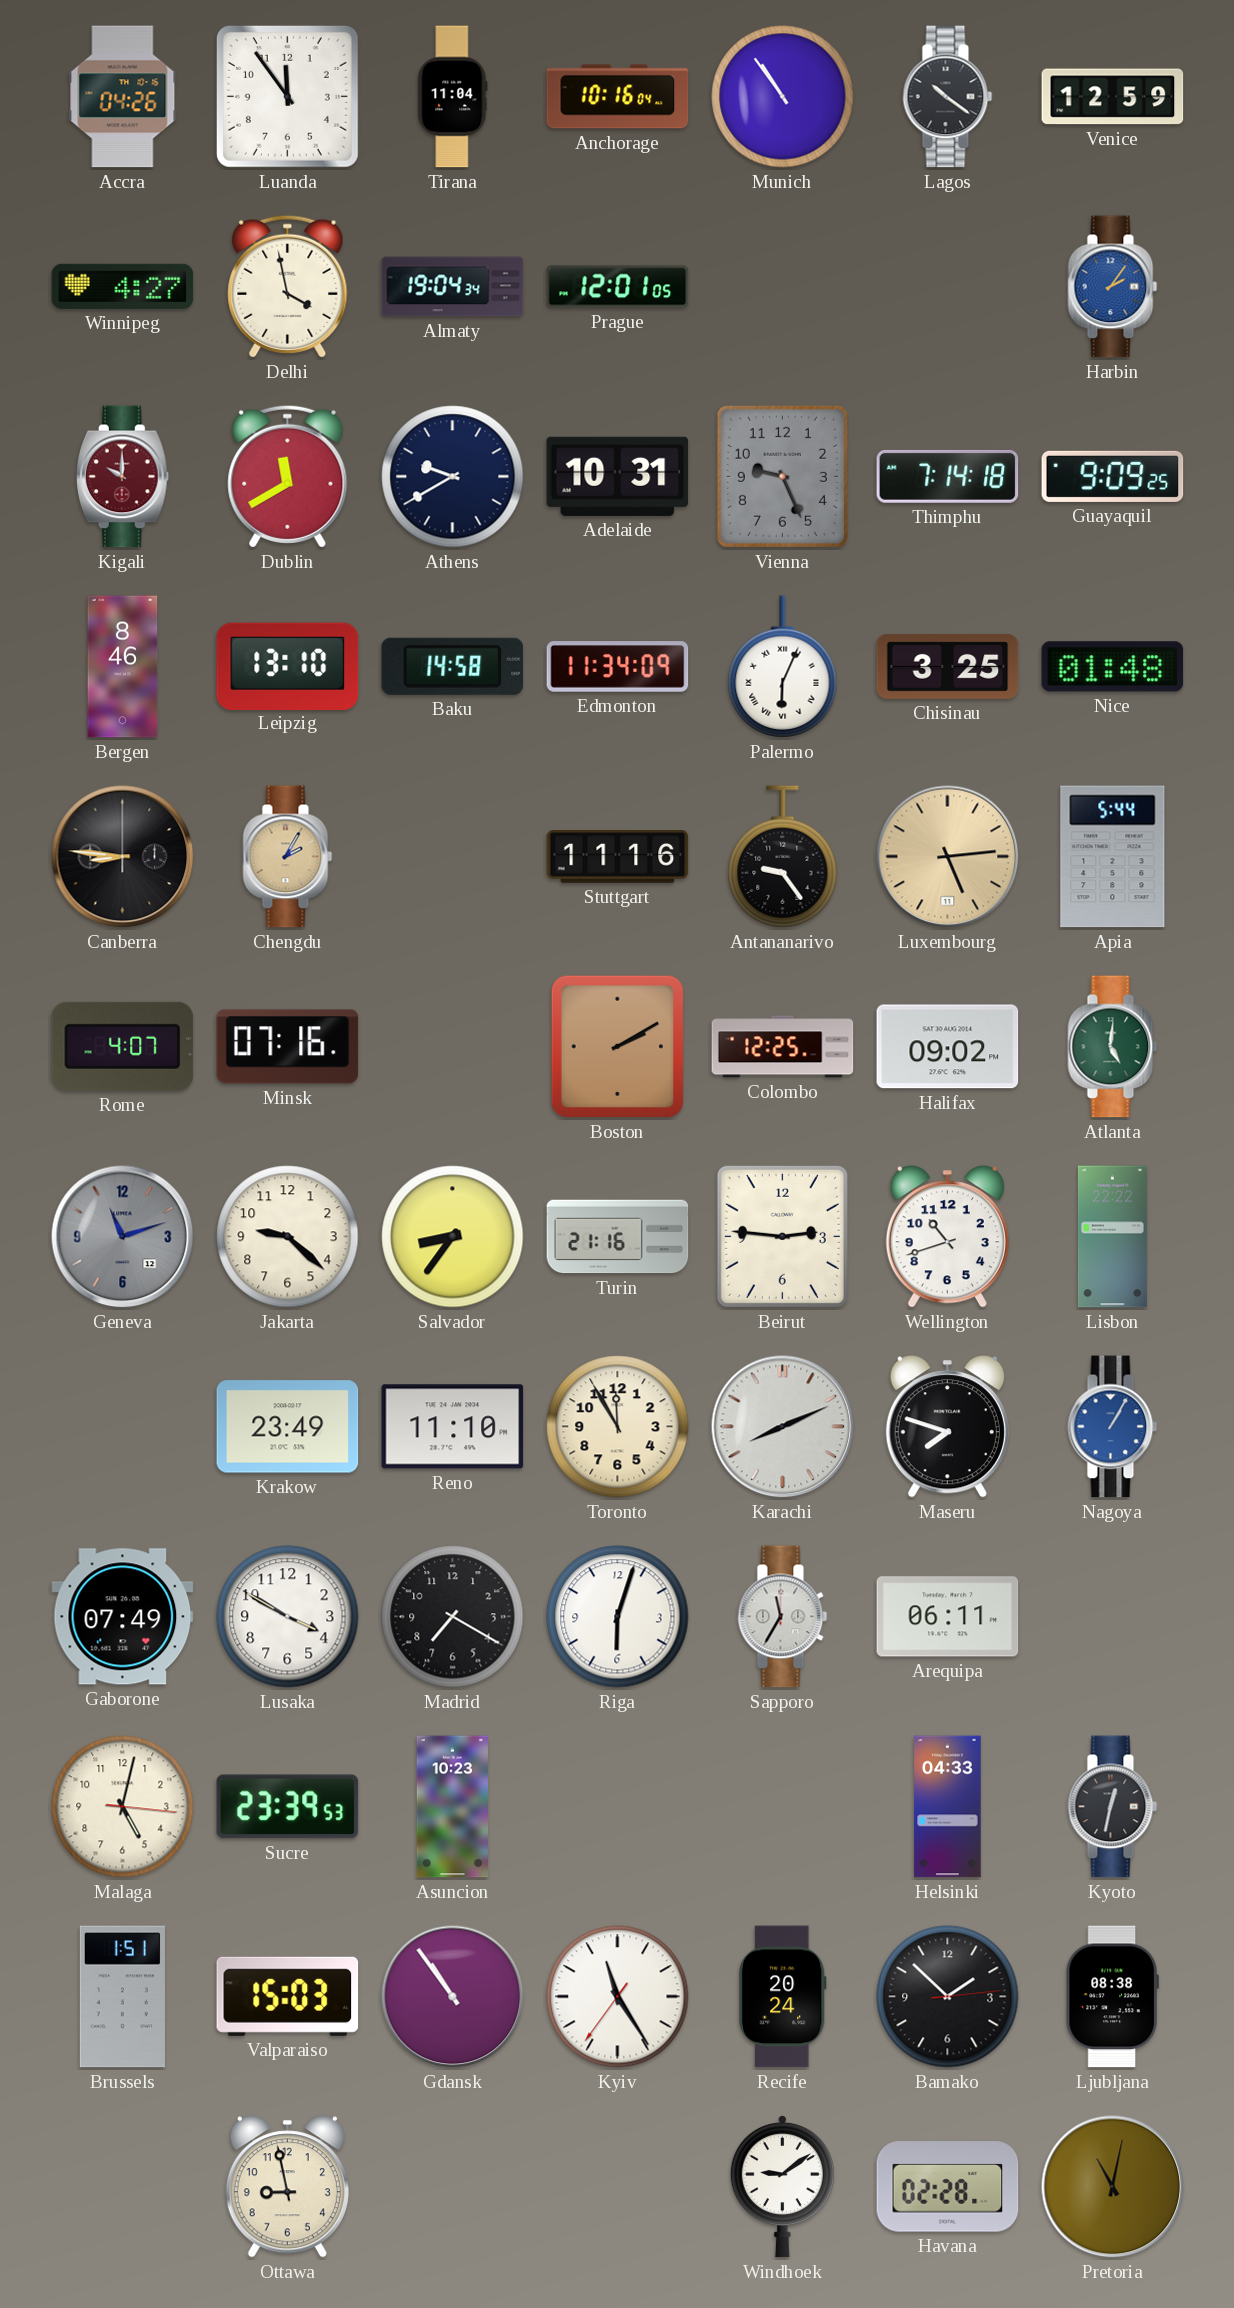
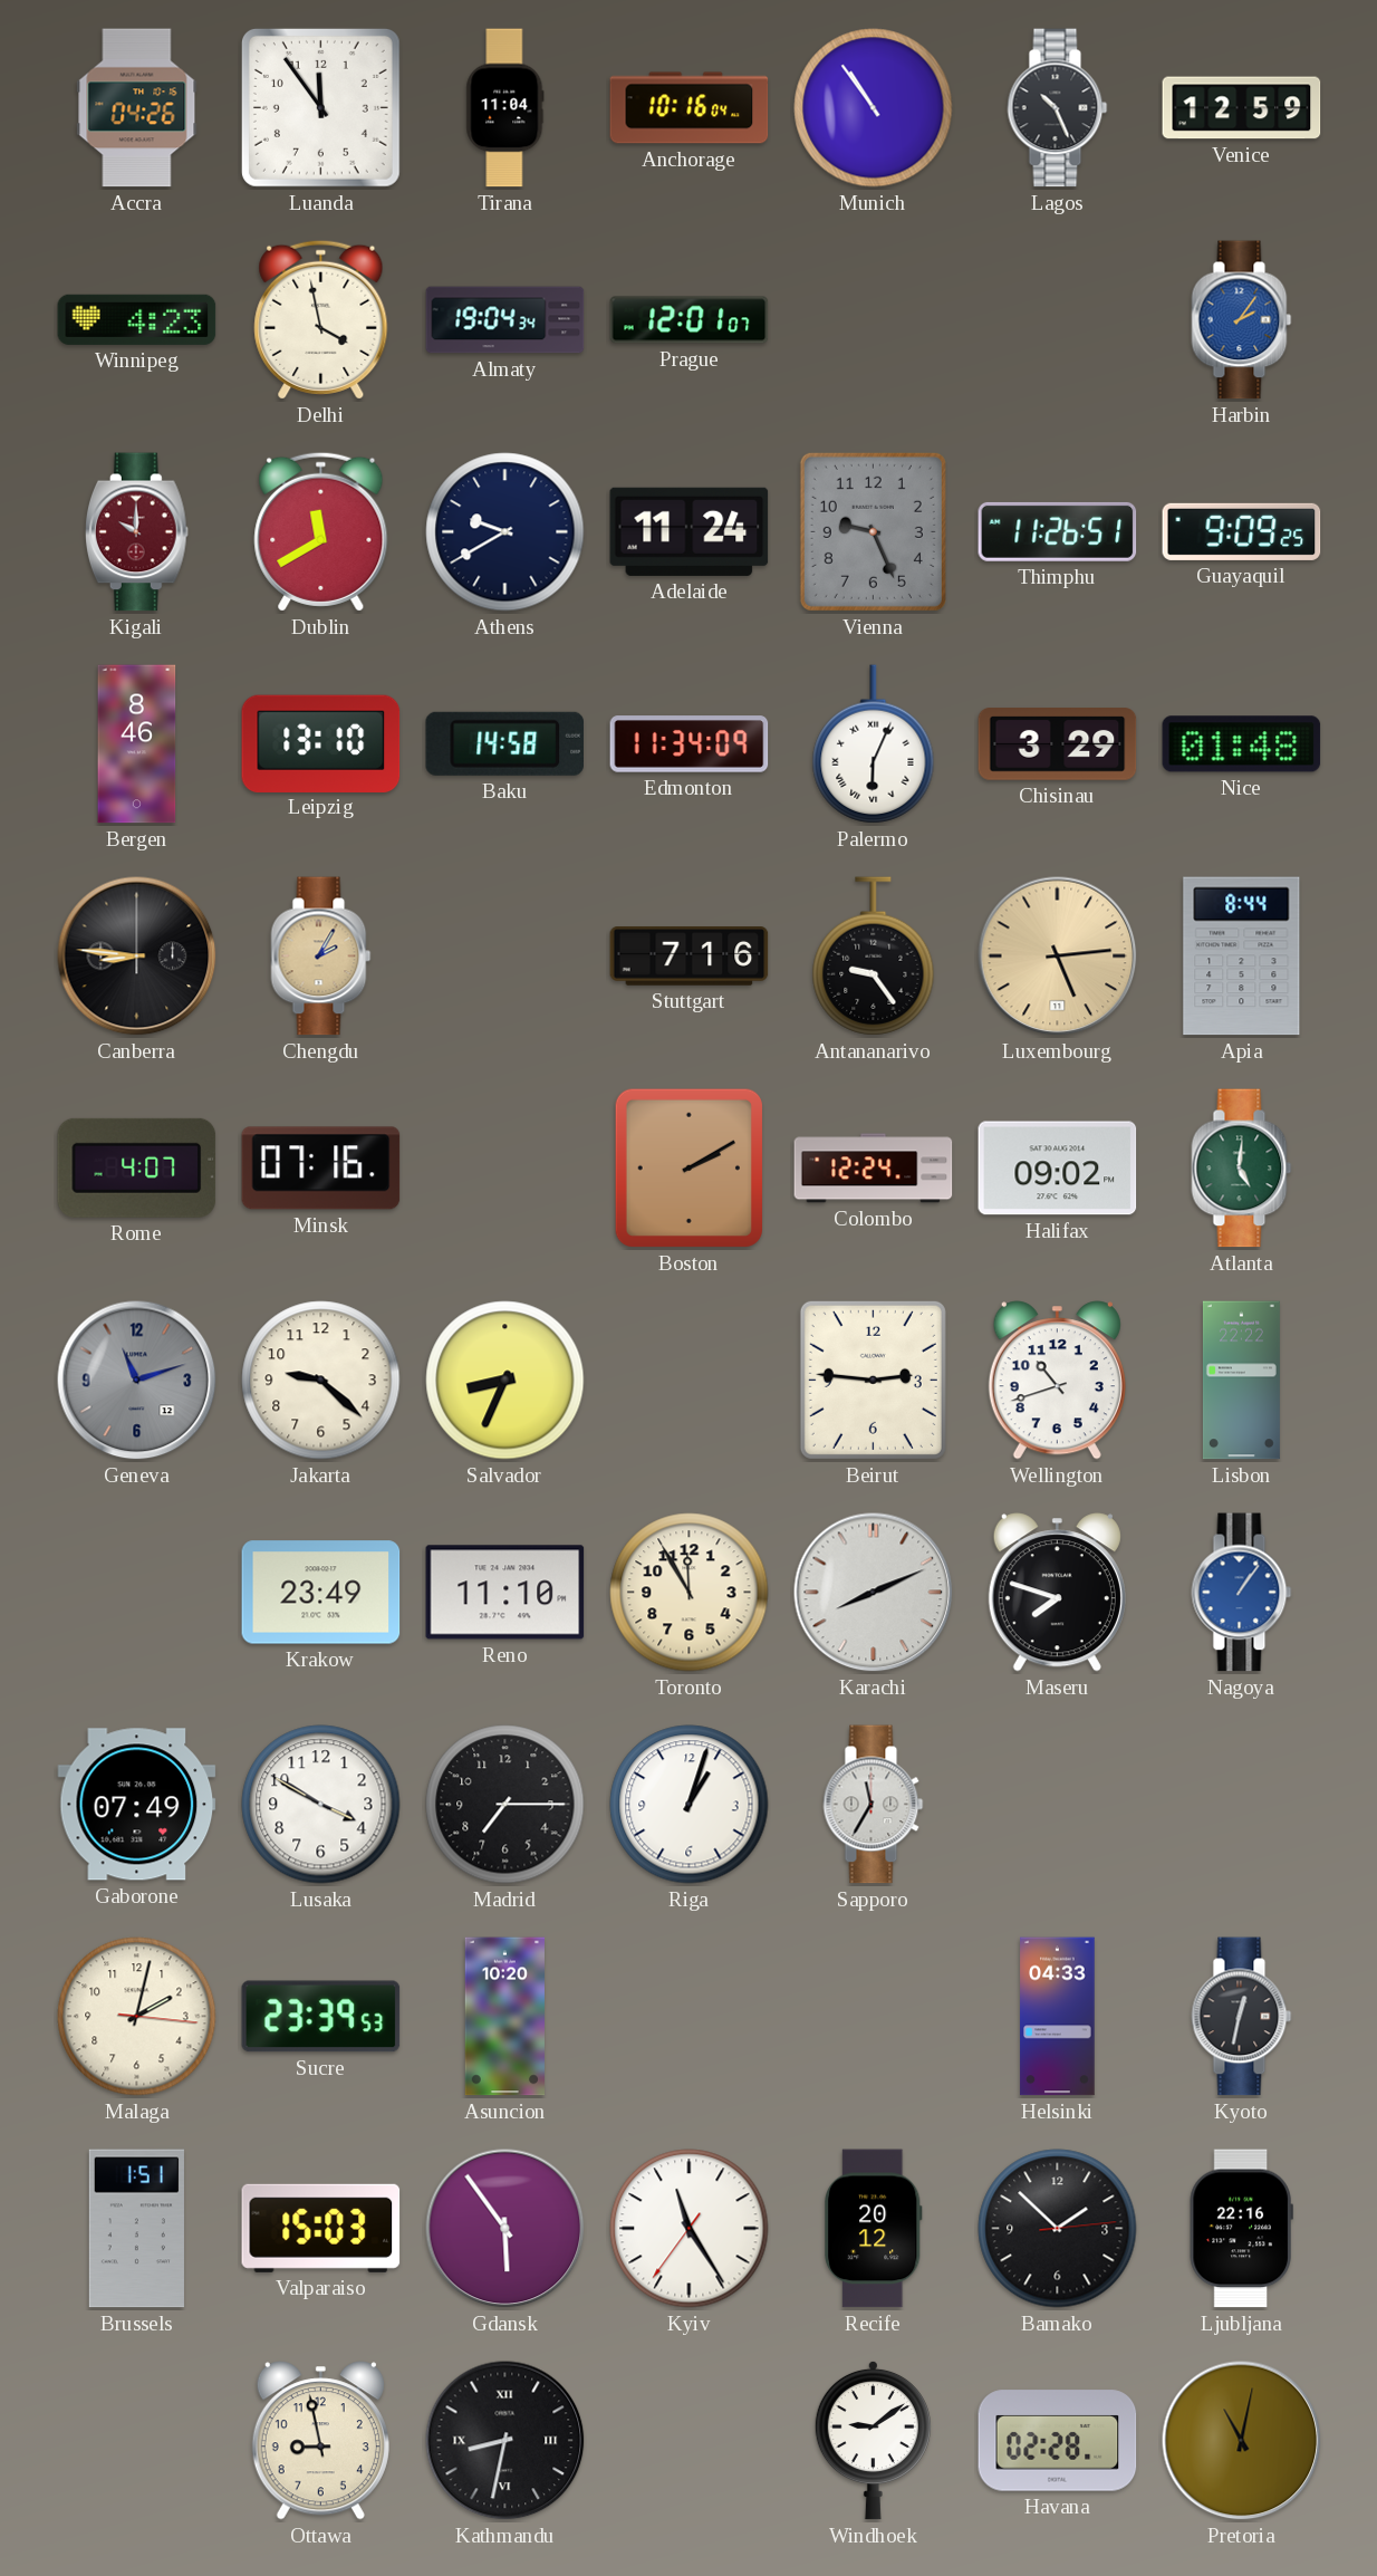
Lagos: 10:21 -> 10:26 (1058, 108)
Winnipeg: 4:27 -> 4:23 (137, 319)
Prague: 12:01:05 -> 12:01:07 (690, 320)
Adelaide: 10:31 -> 11:24 (690, 531)
Thimphu: 7:14 -> 11:26 (1058, 531)
Chisinau: 3:25 -> 3:29 (1058, 744)
Stuttgart: 11:16 -> 7:16 (690, 957)
Apia: 5:44 -> 8:44 (1242, 957)
Colombo: 12:25 -> 12:24 (874, 1169)
Salvador: 8:36 -> 8:34 (505, 1381)
Turin: 21:16 -> none (618, 1237)
Nagoya: 1:05 -> 1:06 (1242, 1593)
Madrid: 7:20 -> 7:15 (505, 1805)
Riga: 6:03 -> 1:03 (690, 1805)
Arequipa: 06:11 -> none (948, 1617)
Malaga: 5:02 -> 2:02 (137, 2017)
Asuncion: 10:23 -> 10:20 (504, 2017)
Gdansk: 10:54 -> 5:54 (505, 2229)
Recife: 20:24 -> 20:12 (873, 2229)
Ljubljana: 08:38 -> 22:16 (1241, 2229)
Kathmandu: none -> 8:32 (505, 2441)
